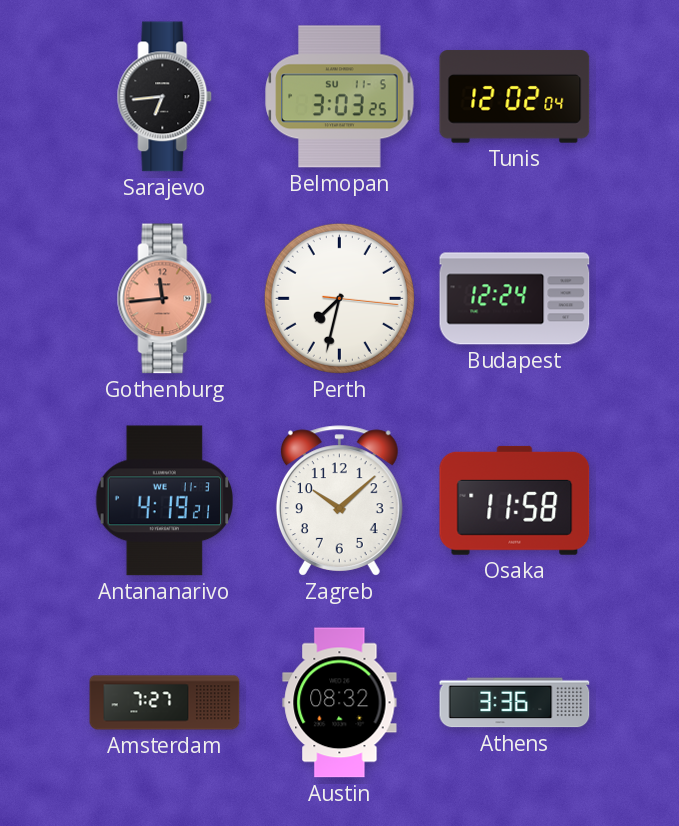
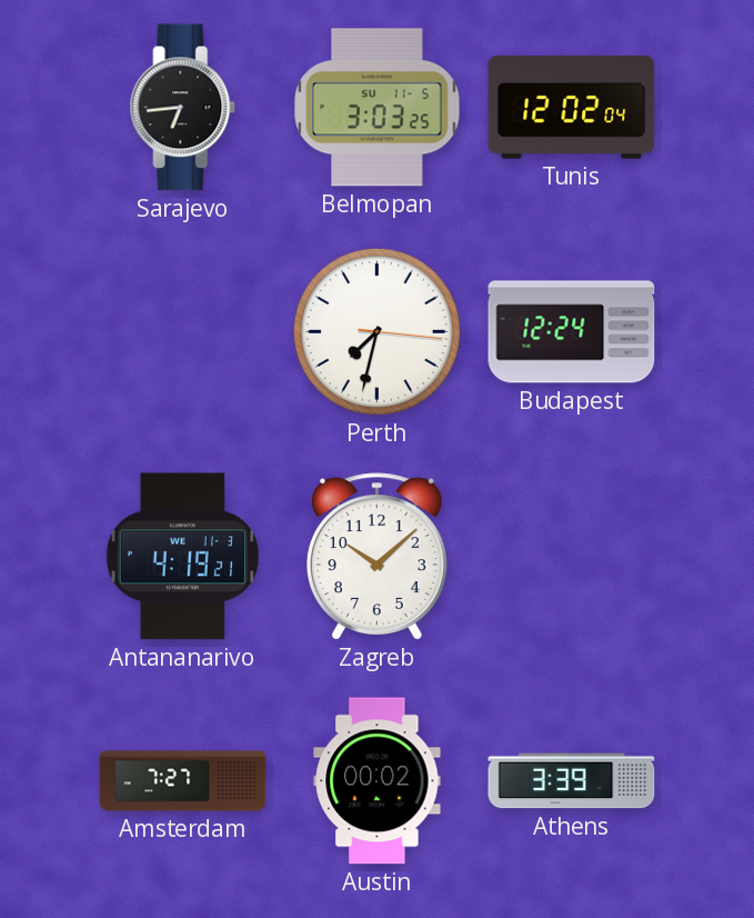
Gothenburg: 11:44 -> none (165, 299)
Osaka: 11:58 -> none (515, 500)
Austin: 08:32 -> 00:02 (378, 781)
Athens: 3:36 -> 3:39 (572, 781)
